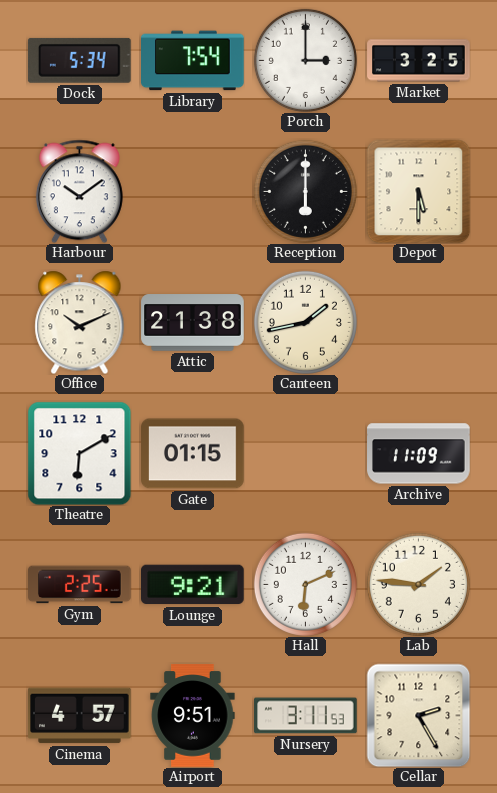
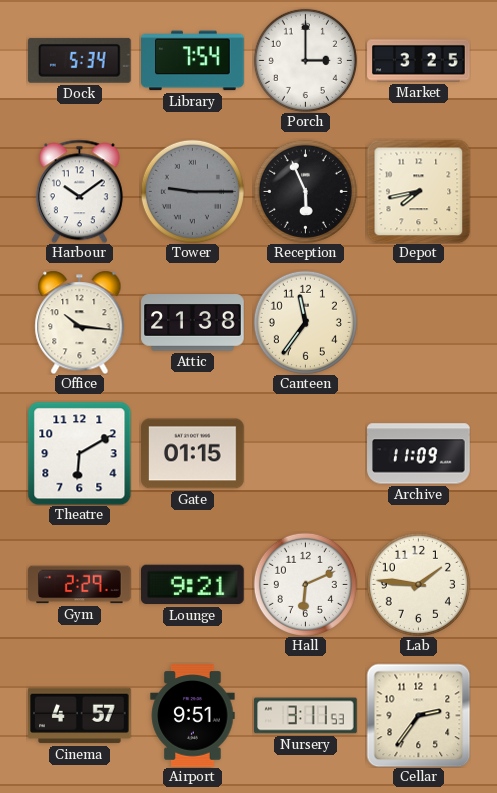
Tower: none -> 9:15 (192, 191)
Reception: 6:00 -> 5:56 (305, 191)
Depot: 5:30 -> 7:43 (418, 191)
Office: 10:11 -> 10:16 (80, 322)
Canteen: 1:43 -> 11:36 (305, 322)
Gym: 2:25 -> 2:29 (80, 585)
Cellar: 2:25 -> 2:36 (418, 715)
